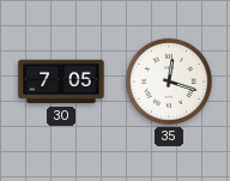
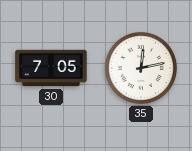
35: 12:18 -> 12:13 (141, 68)
